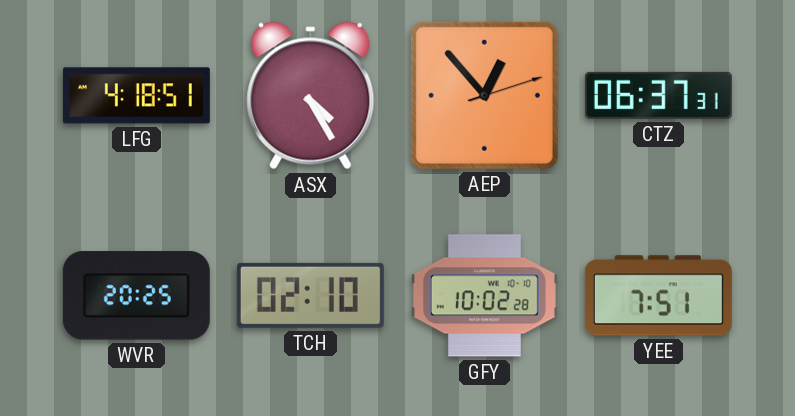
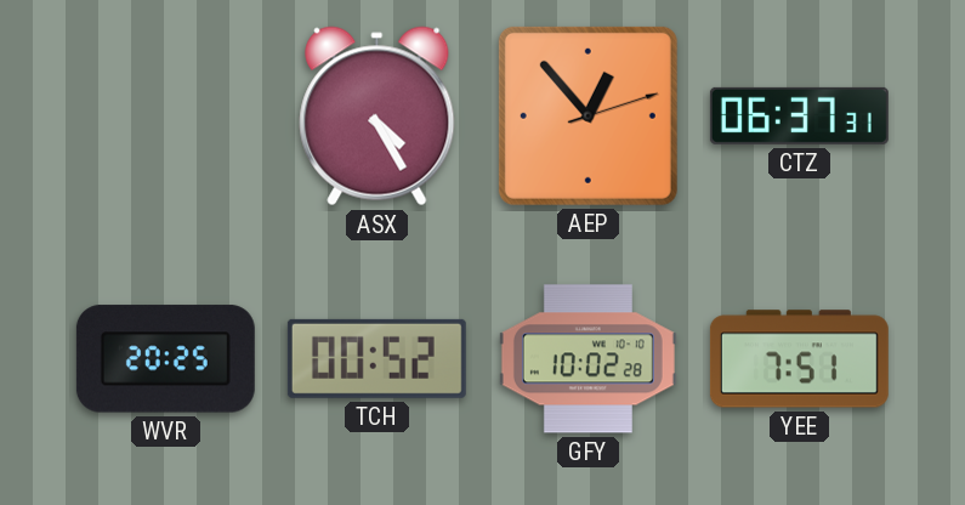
LFG: 4:18 -> none (136, 96)
TCH: 02:10 -> 00:52 (376, 358)
